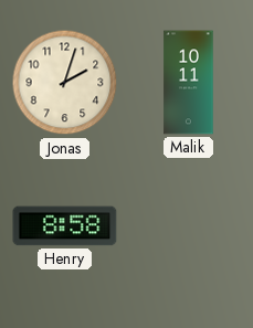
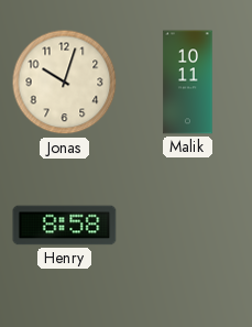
Jonas: 2:03 -> 10:03 (65, 83)
